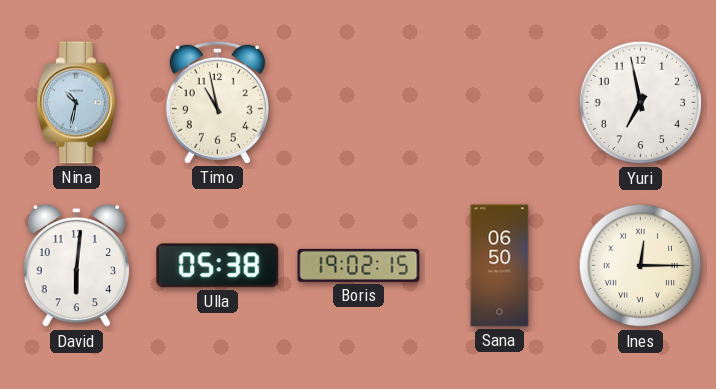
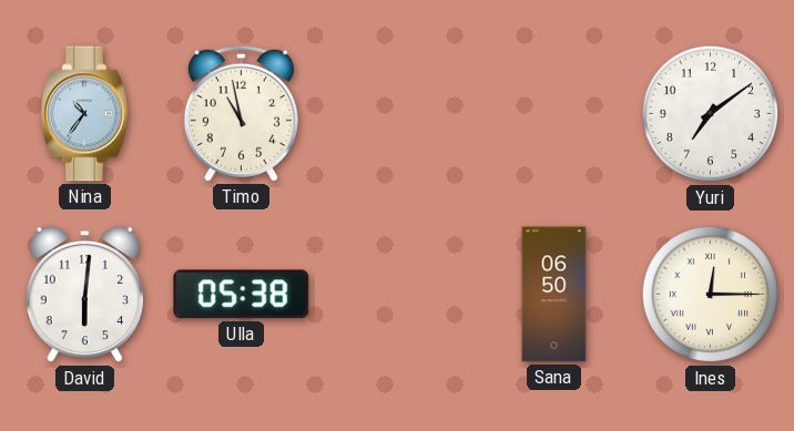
Nina: 10:32 -> 10:36 (84, 114)
Yuri: 6:58 -> 7:09 (711, 114)
Boris: 19:02 -> none (359, 265)
